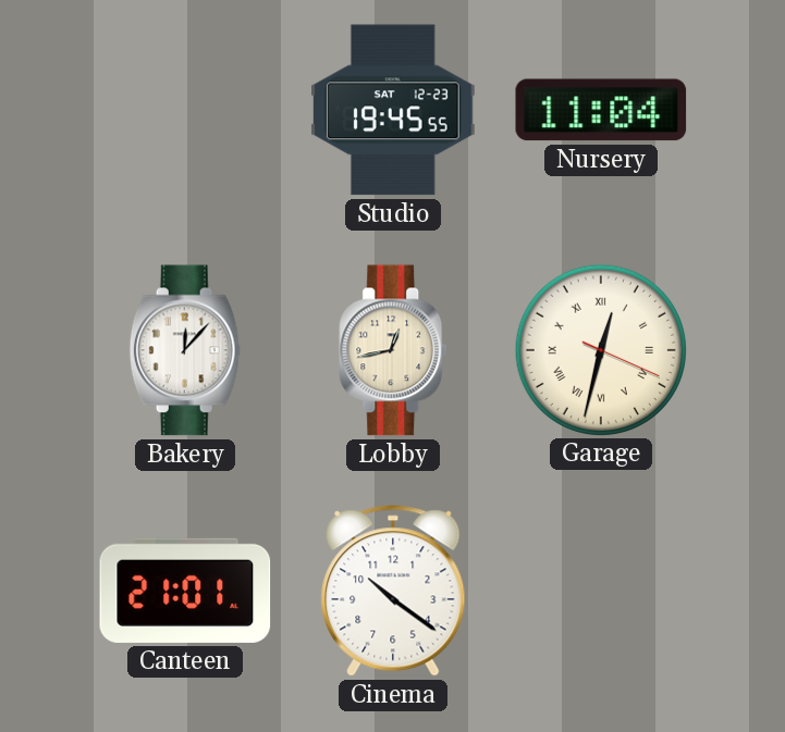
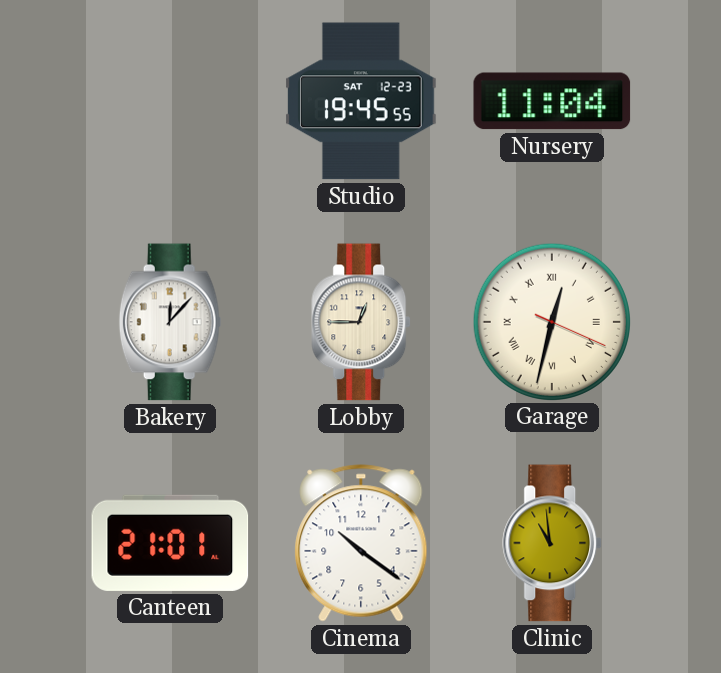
Lobby: 12:43 -> 12:45 (362, 322)
Clinic: none -> 10:59 (553, 543)
